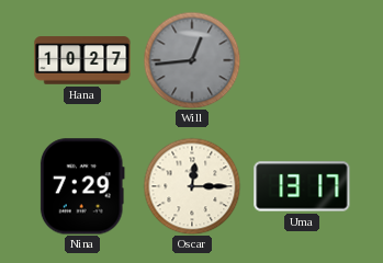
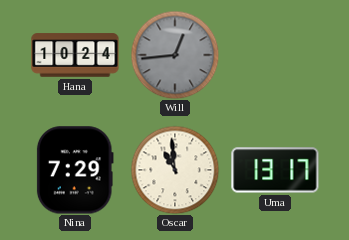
Hana: 10:27 -> 10:24 (75, 55)
Oscar: 12:15 -> 10:59 (175, 170)
